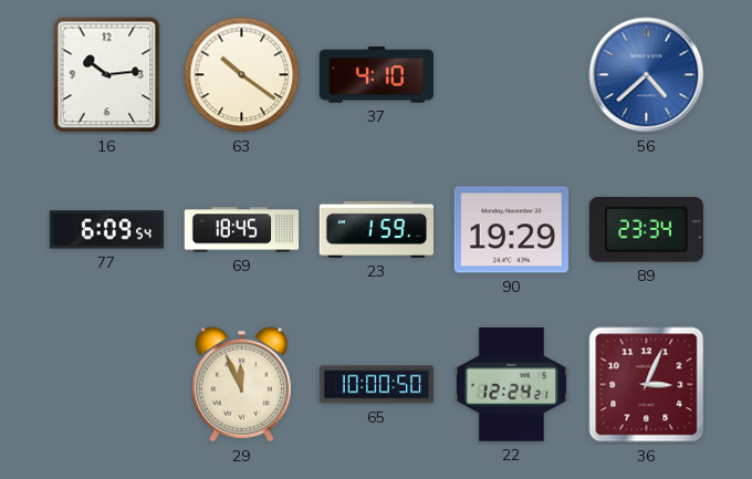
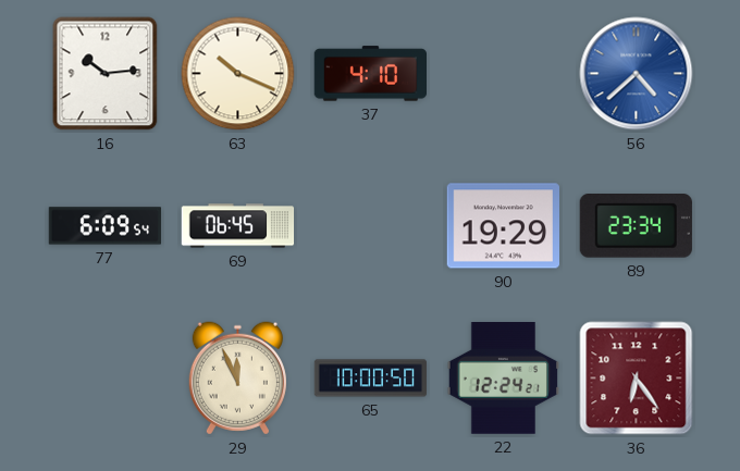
63: 10:21 -> 10:19 (238, 74)
69: 18:45 -> 06:45 (238, 226)
23: 1:59 -> none (377, 229)
36: 3:04 -> 6:24 (637, 379)
